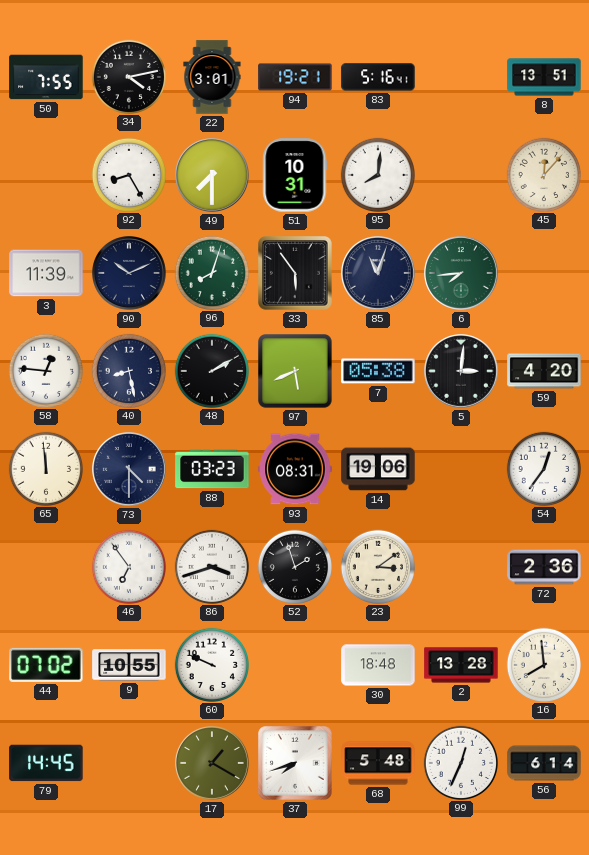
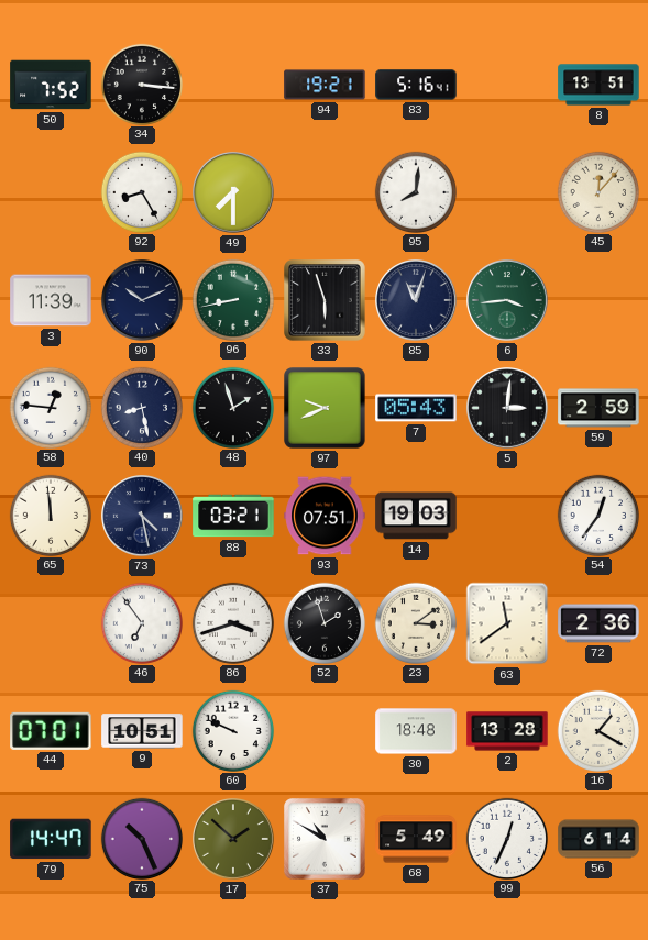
50: 7:55 -> 7:52 (51, 85)
34: 4:13 -> 3:16 (141, 84)
22: 3:01 -> none (212, 77)
51: 10:31 -> none (295, 175)
96: 8:03 -> 8:43 (232, 299)
33: 5:54 -> 5:57 (325, 300)
6: 7:44 -> 3:44 (508, 301)
48: 2:10 -> 1:57 (232, 407)
97: 5:41 -> 9:41 (325, 408)
7: 05:38 -> 05:43 (416, 408)
59: 4:20 -> 2:59 (598, 408)
73: 4:30 -> 4:28 (143, 517)
88: 03:23 -> 03:21 (233, 516)
93: 08:31 -> 07:51 (325, 516)
14: 19:06 -> 19:03 (416, 516)
63: none -> 11:39 (507, 623)
44: 07:02 -> 07:01 (51, 731)
9: 10:55 -> 10:51 (142, 731)
16: 7:59 -> 1:20 (597, 730)
79: 14:45 -> 14:47 (51, 839)
75: none -> 10:26 (141, 838)
17: 1:20 -> 1:52 (234, 840)
37: 7:42 -> 10:50 (325, 839)
68: 5:48 -> 5:49 (416, 839)
